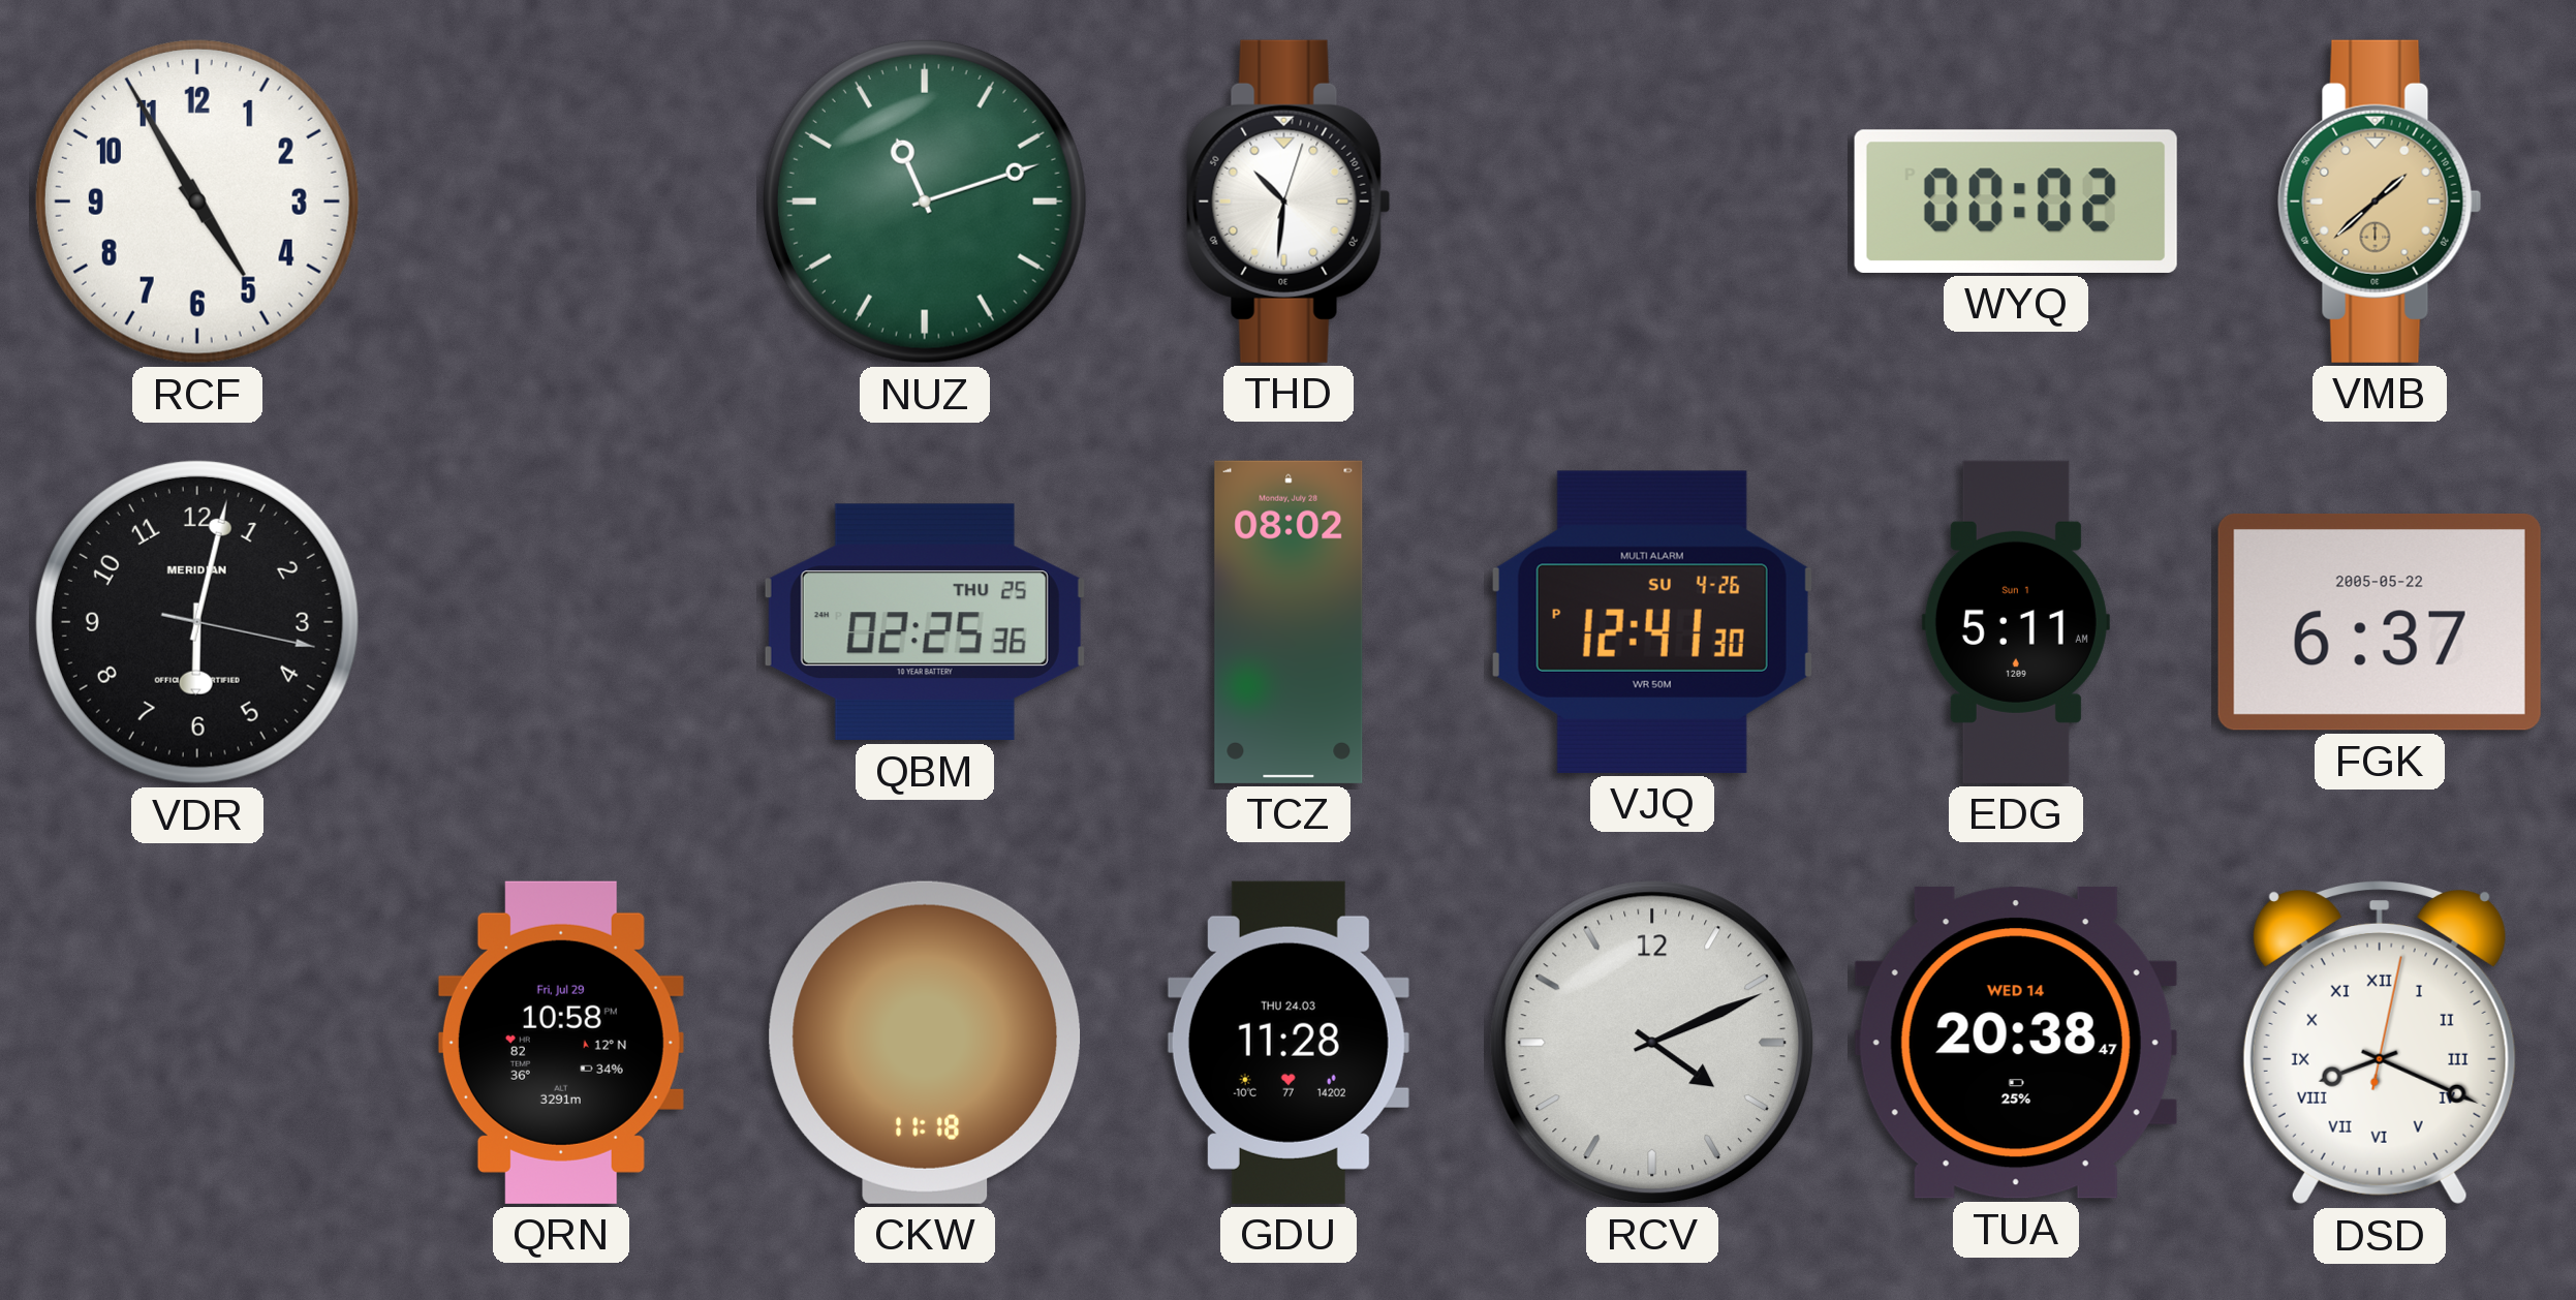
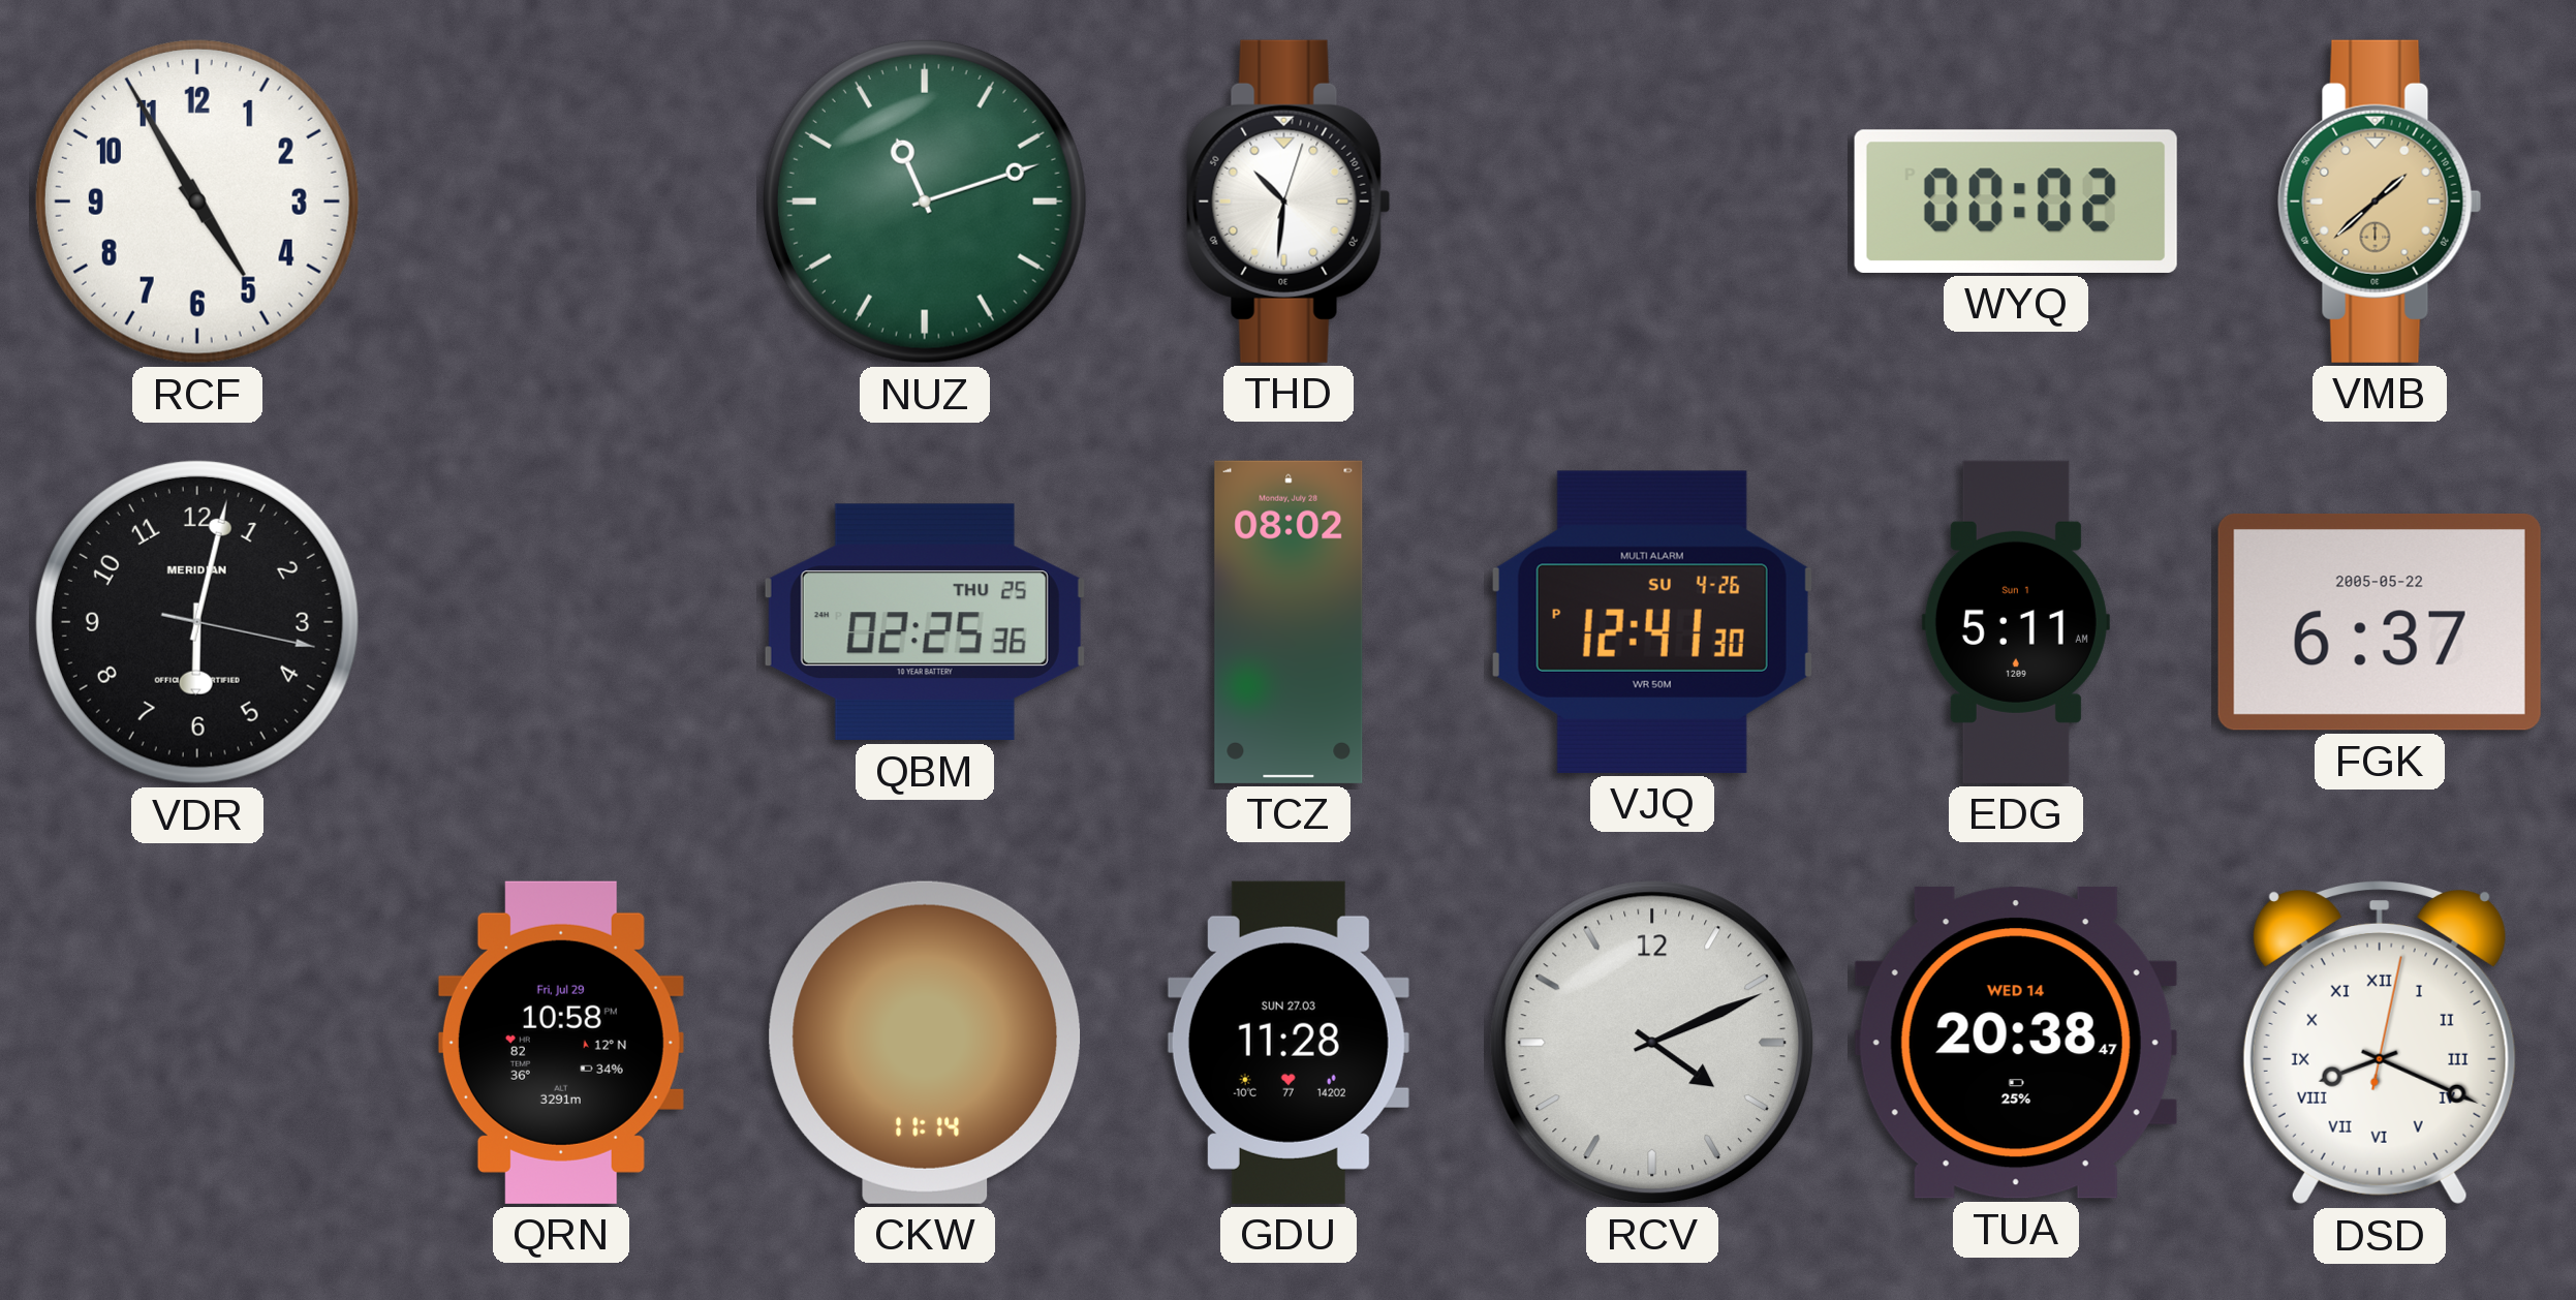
CKW: 11:18 -> 11:14 (925, 1043)
GDU date: THU 24.03 -> SUN 27.03 (1289, 1043)
